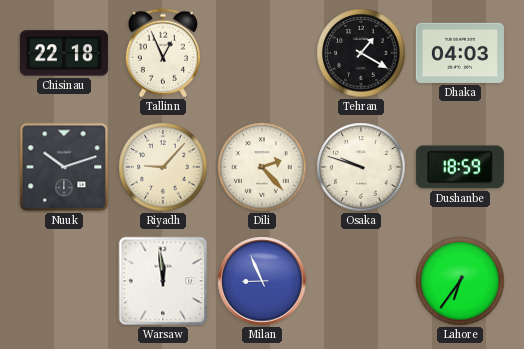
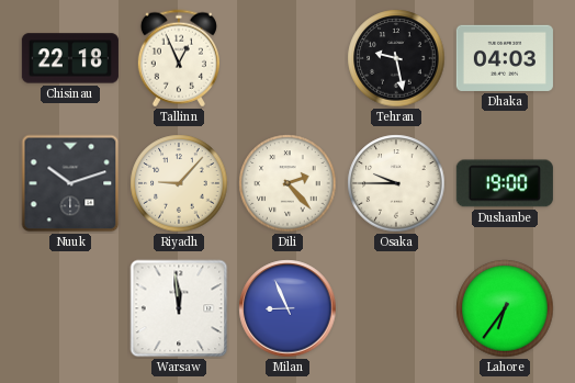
Tehran: 1:20 -> 9:28 (396, 58)
Osaka: 9:48 -> 9:45 (396, 183)
Dushanbe: 18:59 -> 19:00 (505, 183)
